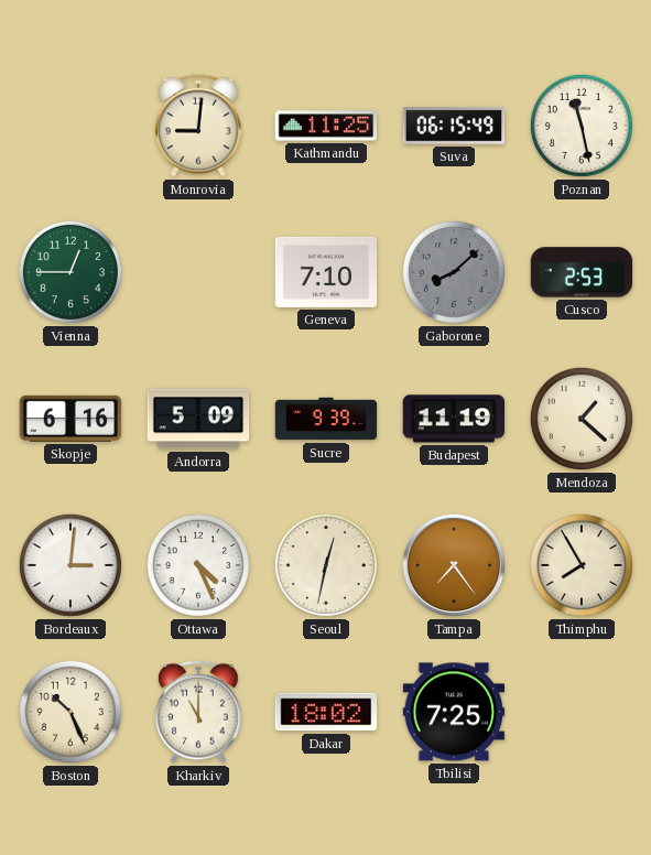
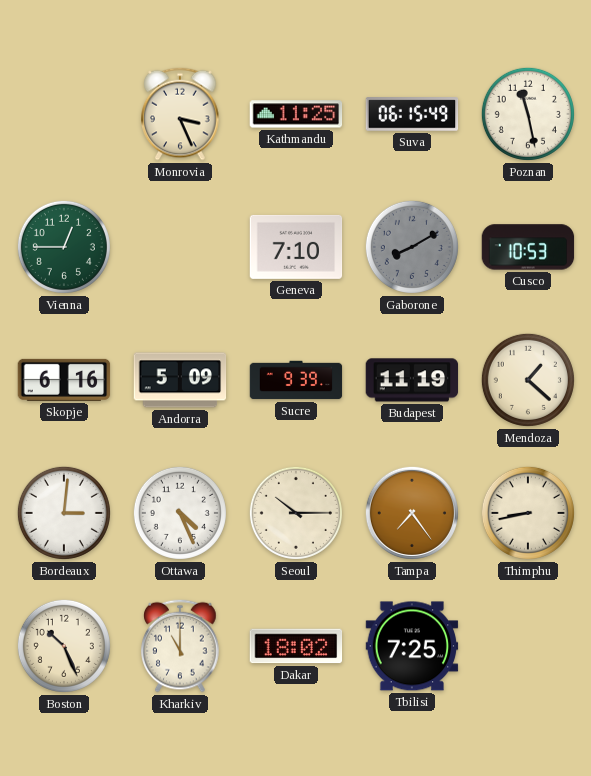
Monrovia: 9:01 -> 3:26 (180, 114)
Gaborone: 8:08 -> 8:10 (412, 247)
Cusco: 2:53 -> 10:53 (528, 247)
Seoul: 12:32 -> 10:15 (296, 513)
Thimphu: 7:55 -> 8:43 (528, 513)
